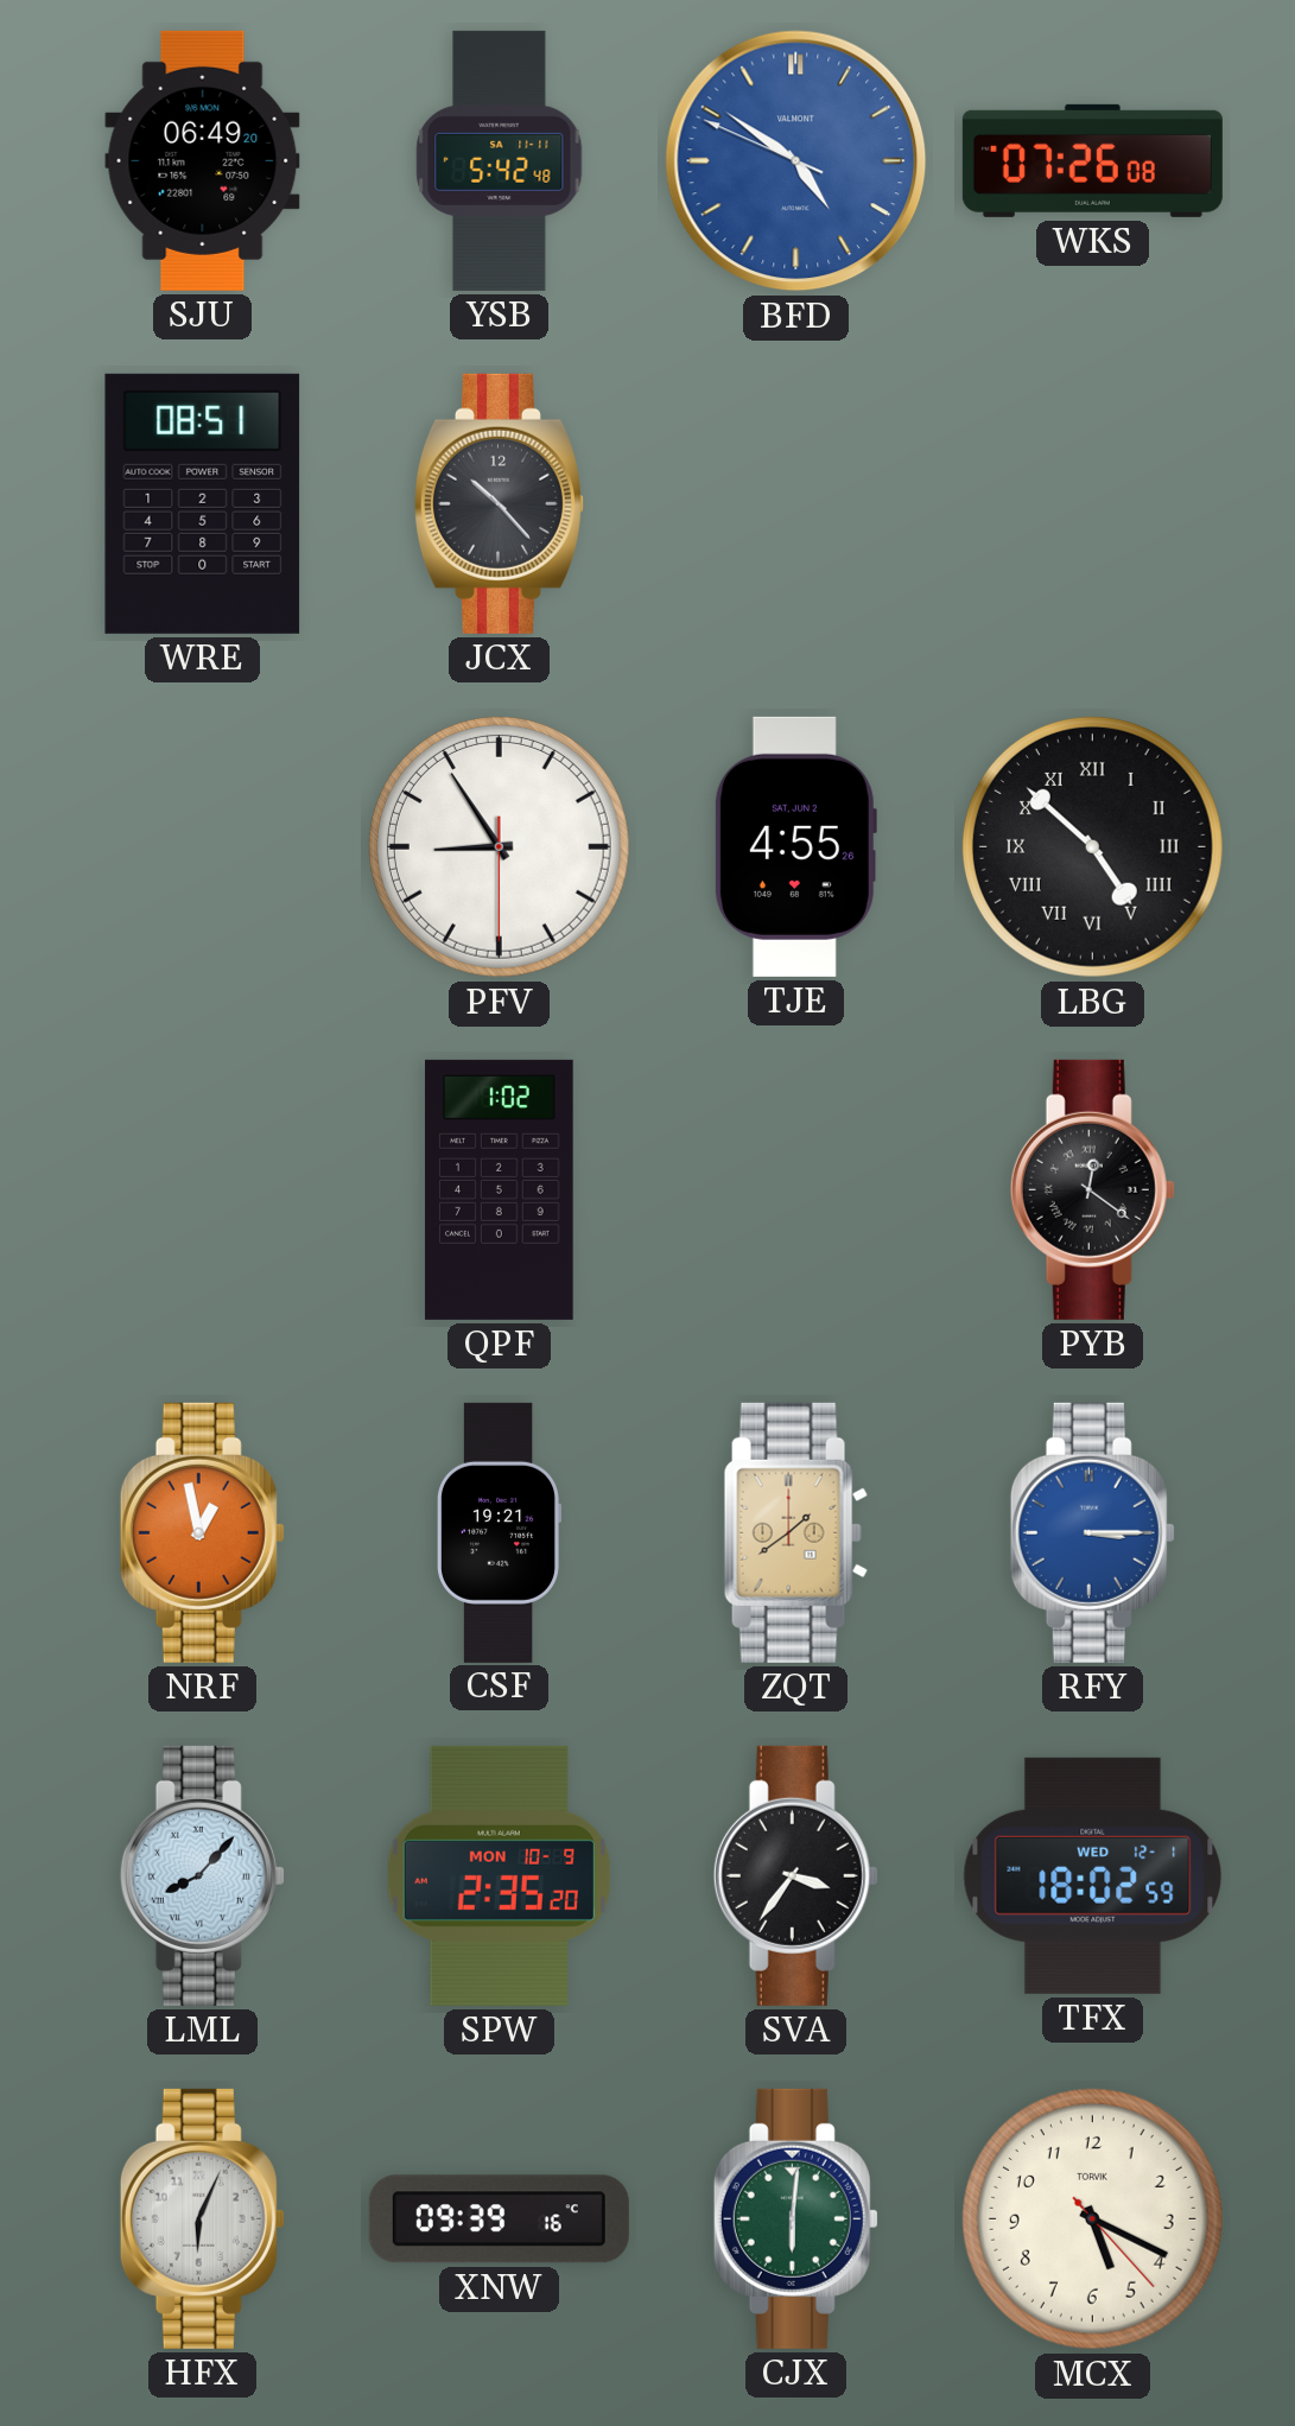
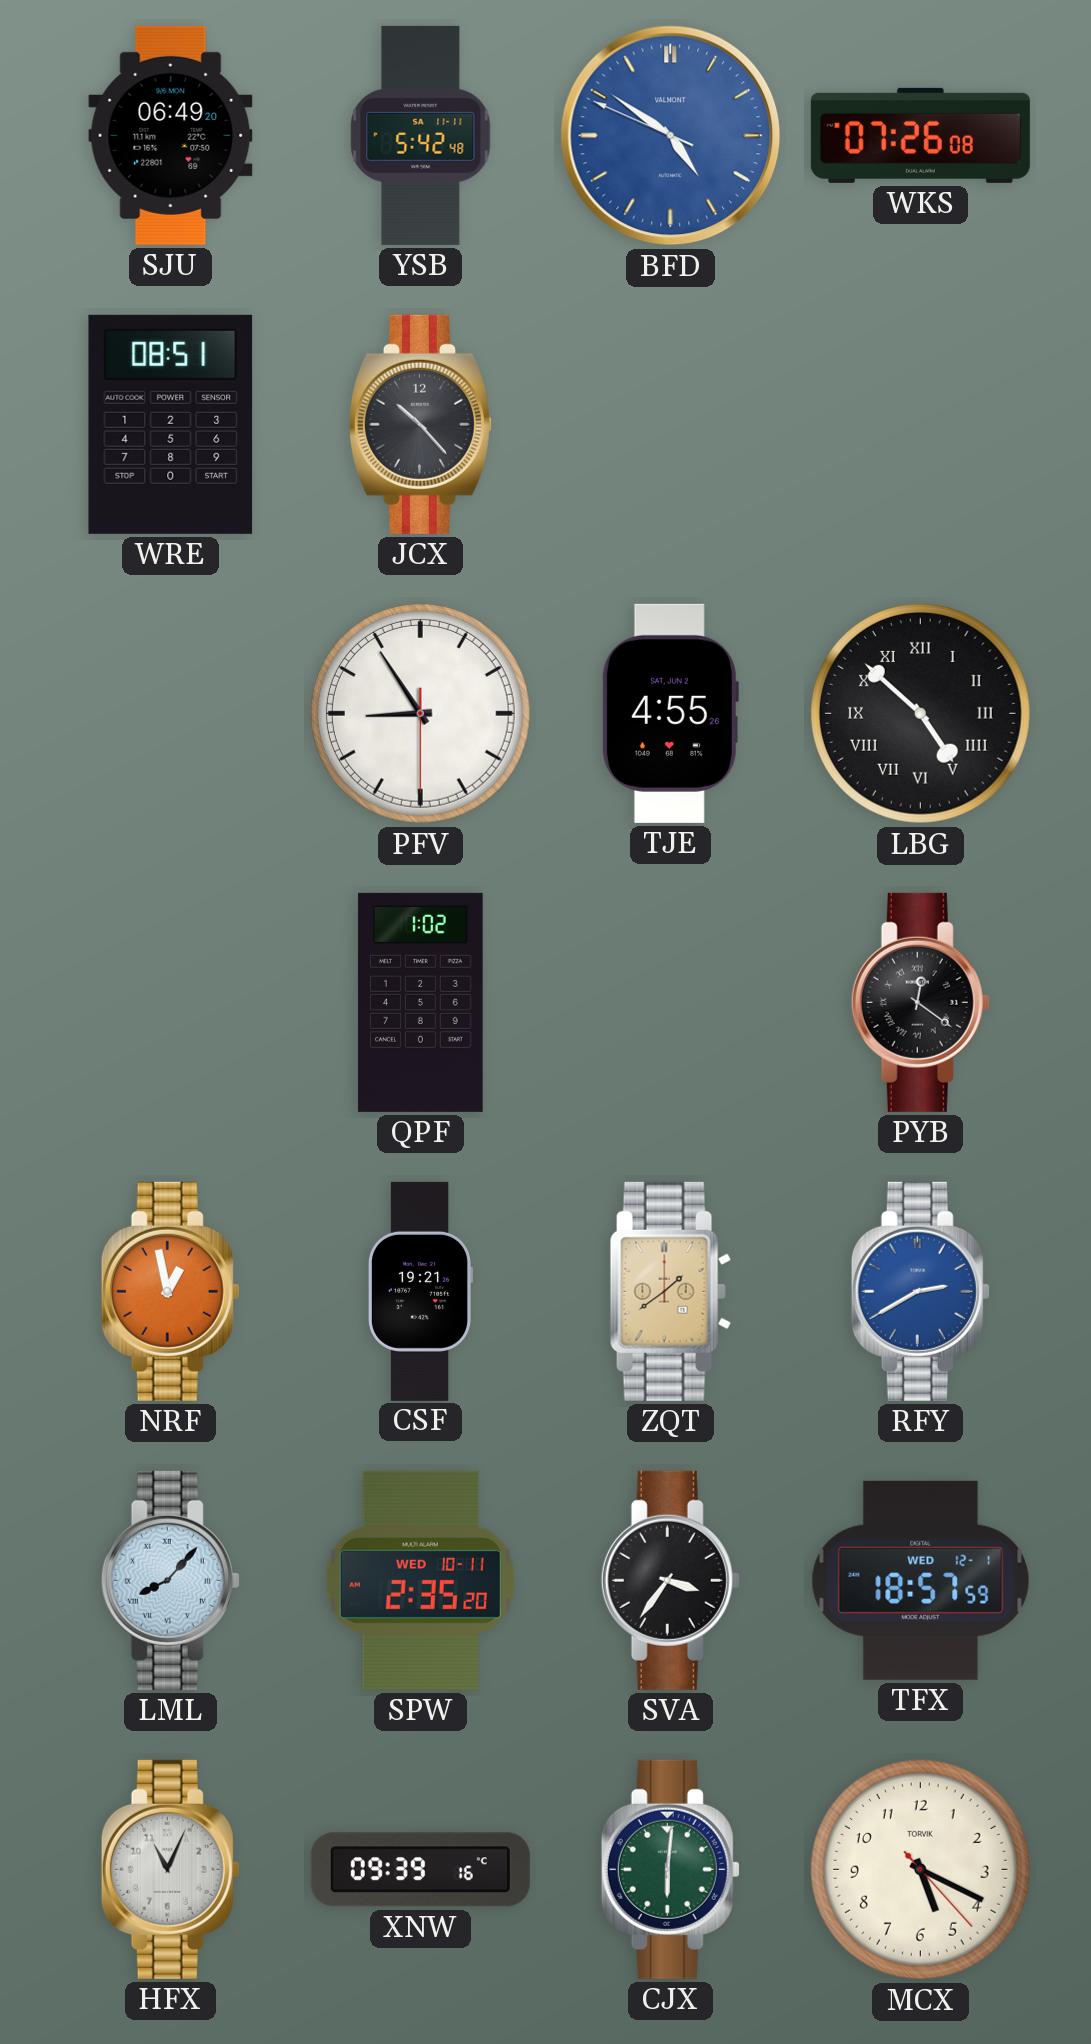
RFY: 3:15 -> 2:40 (920, 1291)
SPW date: MON 10-9 -> WED 10-11 (420, 1580)
TFX: 18:02 -> 18:57 (921, 1580)
HFX: 6:04 -> 11:04 (170, 1869)
